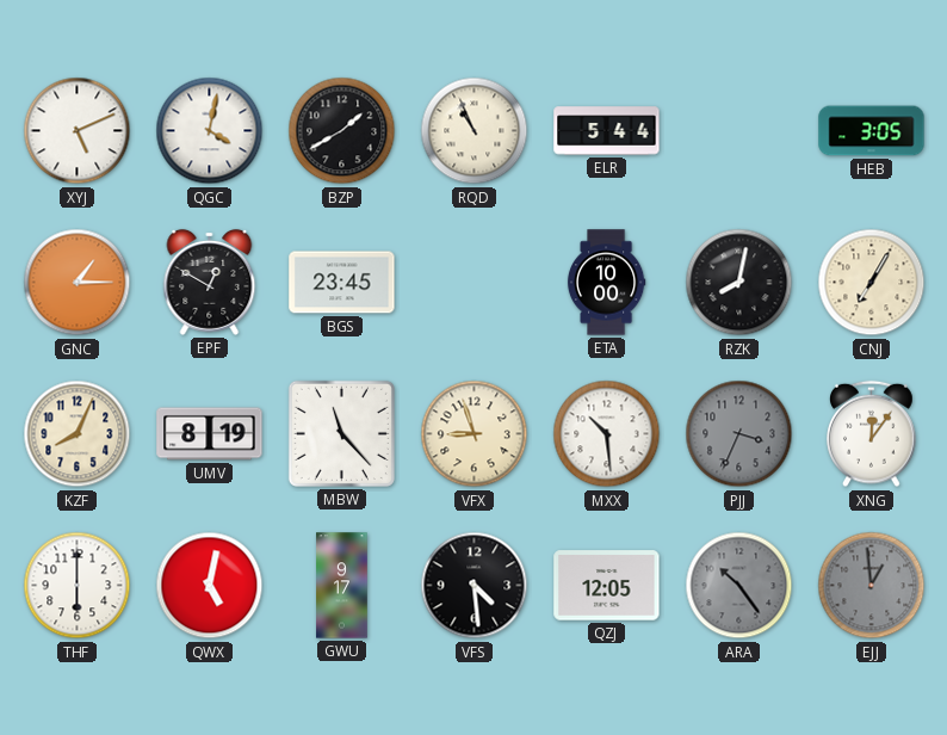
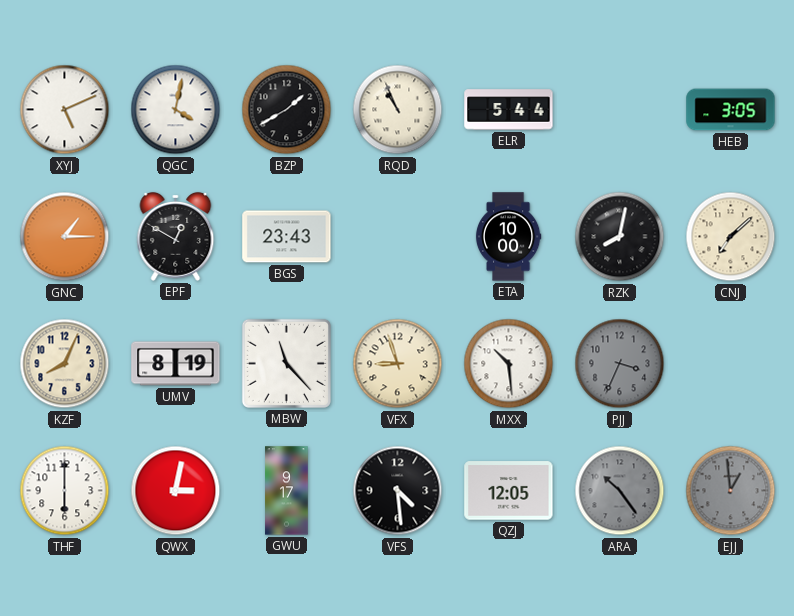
BGS: 23:45 -> 23:43 (287, 237)
CNJ: 7:05 -> 7:08 (731, 237)
XNG: 12:06 -> none (872, 434)
QWX: 5:02 -> 3:02 (176, 491)
